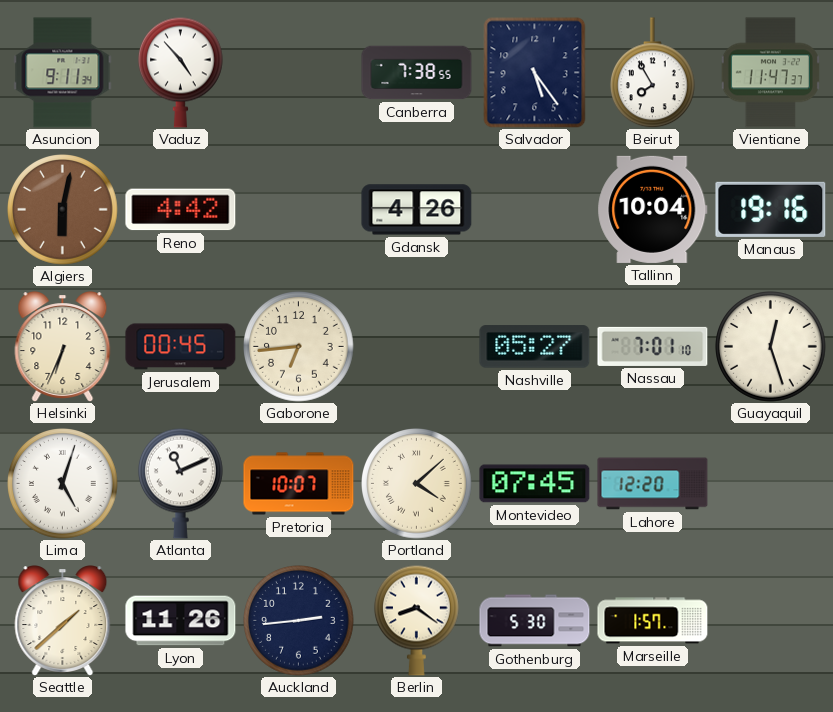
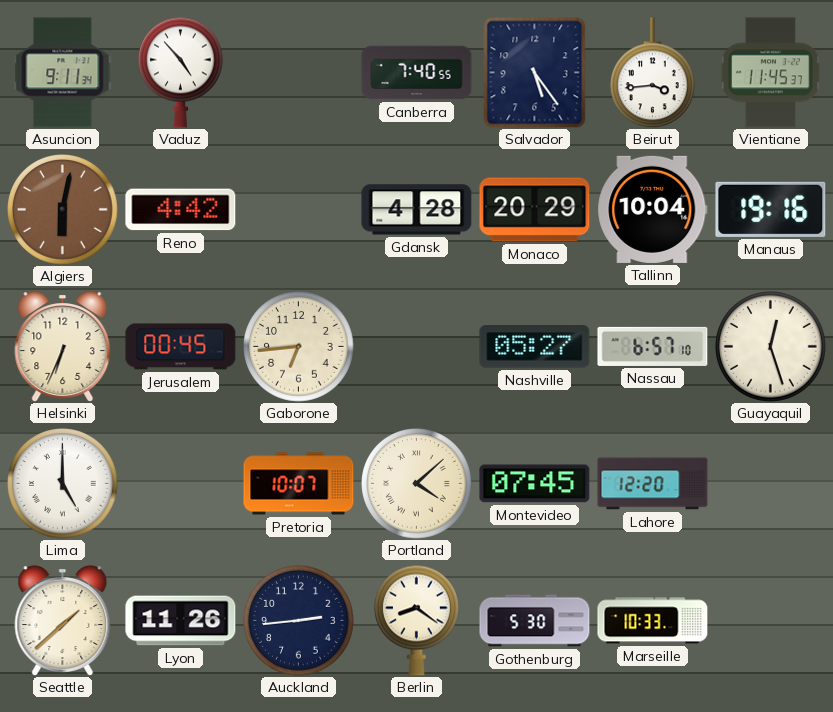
Canberra: 7:38 -> 7:40 (417, 73)
Beirut: 7:55 -> 3:44 (652, 73)
Vientiane: 11:47 -> 11:45 (770, 73)
Gdansk: 4:26 -> 4:28 (417, 210)
Monaco: none -> 20:29 (535, 210)
Nassau: 7:01 -> 6:57 (653, 346)
Lima: 5:03 -> 5:00 (63, 484)
Atlanta: 11:11 -> none (180, 483)
Marseille: 1:57 -> 10:33 (653, 621)
